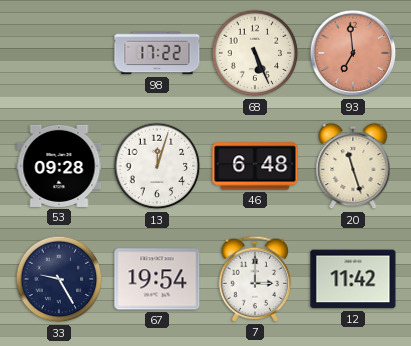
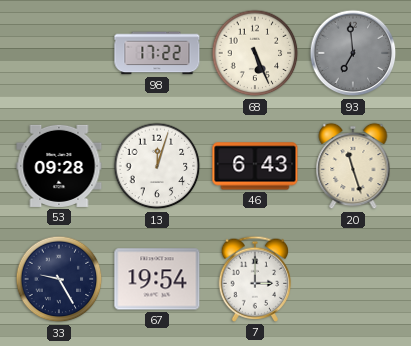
93 dial: salmon -> grey (353, 53)
46: 6:48 -> 6:43 (255, 166)
12: 11:42 -> none (353, 279)
